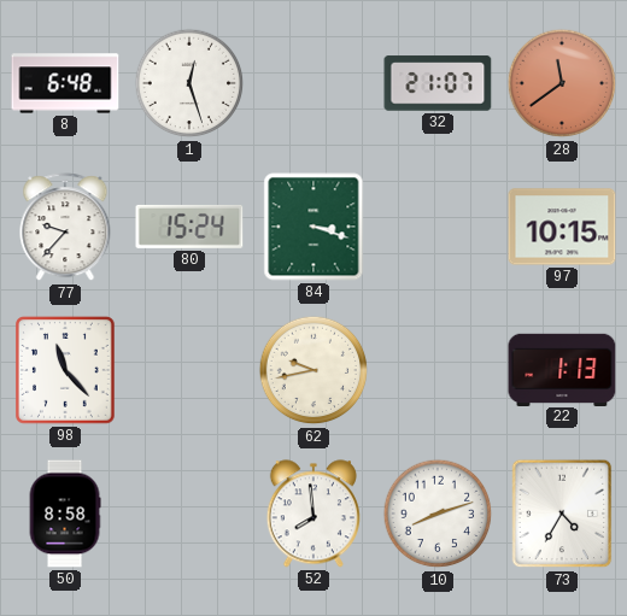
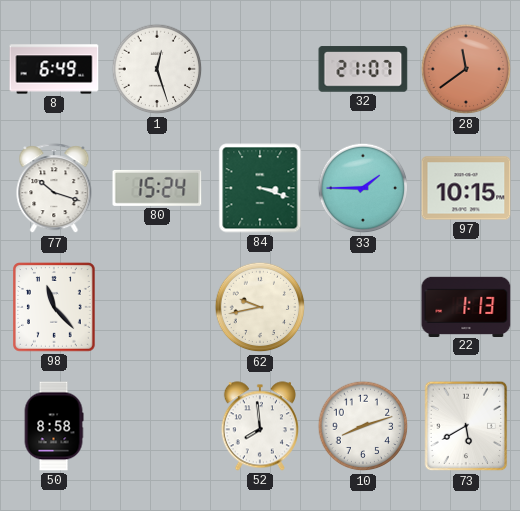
8: 6:48 -> 6:49 (54, 69)
77: 9:37 -> 10:18 (54, 189)
33: none -> 1:45 (363, 188)
73: 4:35 -> 5:40 (466, 426)
